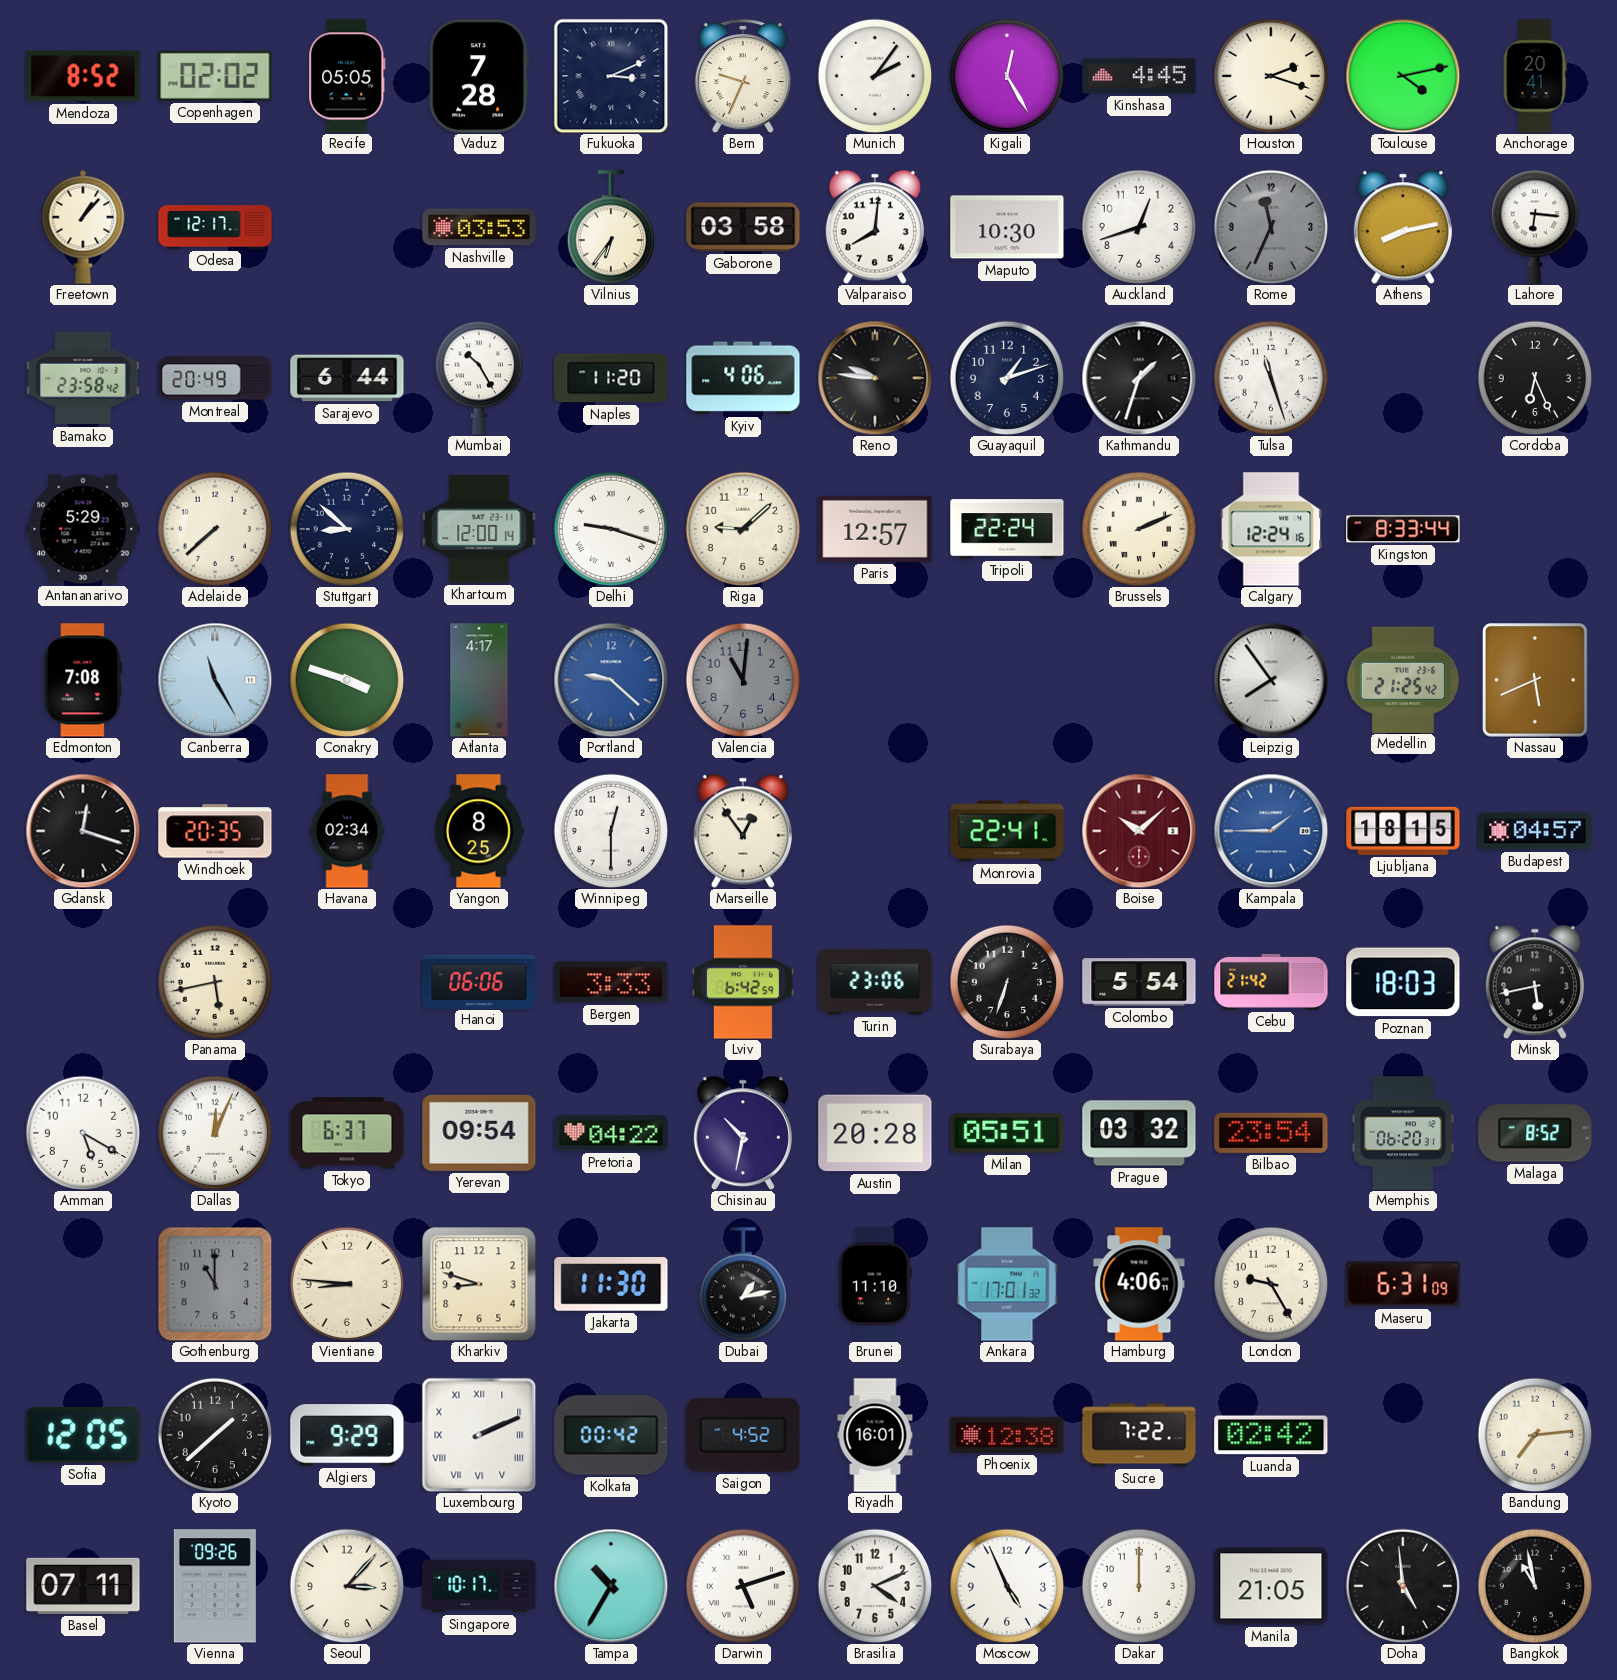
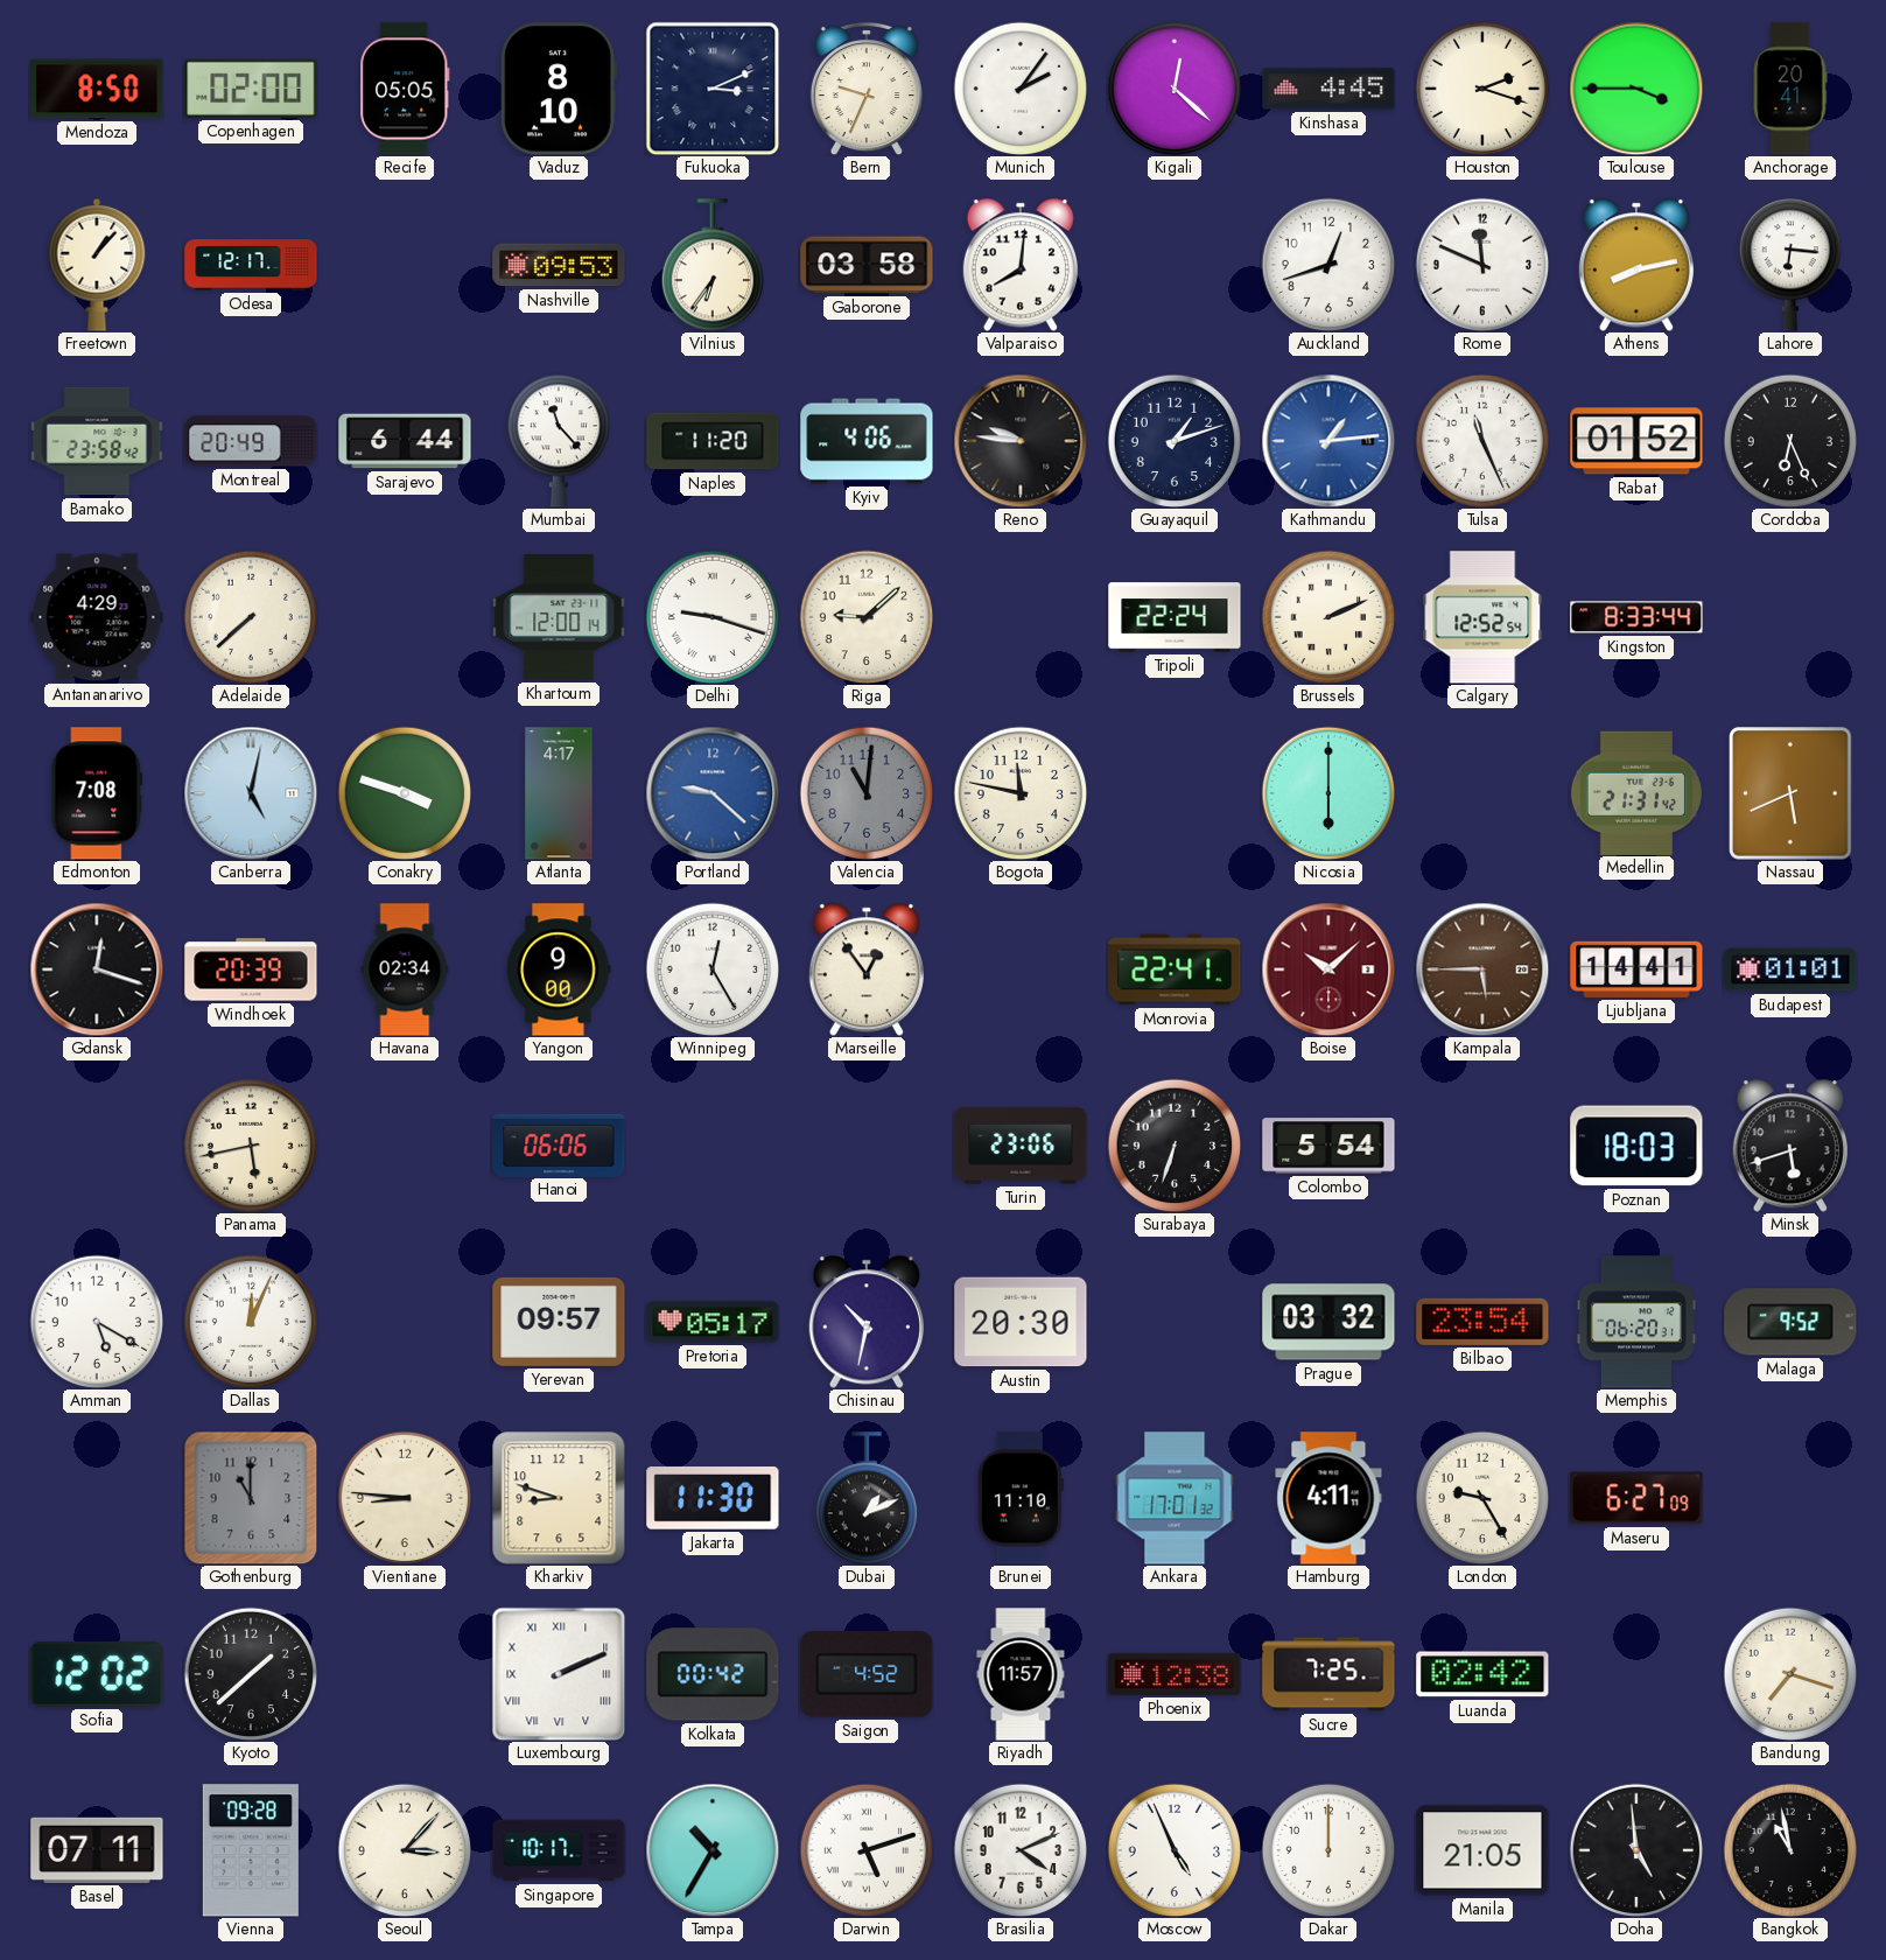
Mendoza: 8:52 -> 8:50 (97, 89)
Copenhagen: 02:02 -> 02:00 (251, 89)
Vaduz: 7:28 -> 8:10 (559, 89)
Kigali: 12:25 -> 12:22 (1175, 89)
Toulouse: 4:13 -> 3:45 (1636, 89)
Nashville: 03:53 -> 09:53 (559, 265)
Maputo: 10:30 -> none (1007, 227)
Rome: 11:34 -> 11:49 (1482, 265)
Rome dial: grey -> white (1482, 265)
Mumbai: 10:25 -> 11:23 (558, 441)
Kathmandu: 1:33 -> 1:14 (1328, 441)
Kathmandu dial: black -> blue (1328, 441)
Tulsa: 11:27 -> 11:26 (1482, 441)
Rabat: none -> 01:52 (1636, 441)
Antananarivo: 5:29 -> 4:29 (97, 617)
Stuttgart: 8:52 -> none (347, 529)
Paris: 12:57 -> none (875, 529)
Calgary: 12:24 -> 12:52 (1482, 617)
Canberra: 11:25 -> 5:02 (251, 793)
Bogota: none -> 11:47 (1021, 793)
Nicosia: none -> 6:00 (1328, 793)
Leipzig: 7:54 -> none (1271, 680)
Medellin: 21:25 -> 21:31 (1636, 792)
Windhoek: 20:35 -> 20:39 (251, 970)
Yangon: 8:25 -> 9:00 (559, 970)
Winnipeg: 12:30 -> 12:25 (713, 970)
Kampala: 1:45 -> 5:45 (1482, 970)
Kampala dial: blue -> brown (1482, 970)
Ljubljana: 18:15 -> 14:41 (1636, 970)
Budapest: 04:57 -> 01:01 (1790, 970)
Bergen: 3:33 -> none (611, 982)
Lviv: 6:42 -> none (743, 982)
Cebu: 21:42 -> none (1271, 982)
Minsk: 5:43 -> 5:42 (1790, 1146)
Tokyo: 6:37 -> none (347, 1133)
Yerevan: 09:54 -> 09:57 (559, 1322)
Pretoria: 04:22 -> 05:17 (713, 1322)
Austin: 20:28 -> 20:30 (1021, 1322)
Milan: 05:51 -> none (1007, 1133)
Malaga: 8:52 -> 9:52 (1790, 1322)
Dubai: 1:13 -> 1:11 (865, 1498)
Hamburg: 4:06 -> 4:11 (1328, 1498)
Maseru: 6:31 -> 6:27 (1636, 1498)
Sofia: 12:05 -> 12:02 (97, 1674)
Algiers: 9:29 -> none (347, 1435)
Riyadh: 16:01 -> 11:57 (1021, 1674)
Sucre: 7:22 -> 7:25 (1328, 1674)
Bandung: 7:14 -> 7:18 (1790, 1674)
Vienna: 09:26 -> 09:28 (251, 1850)
